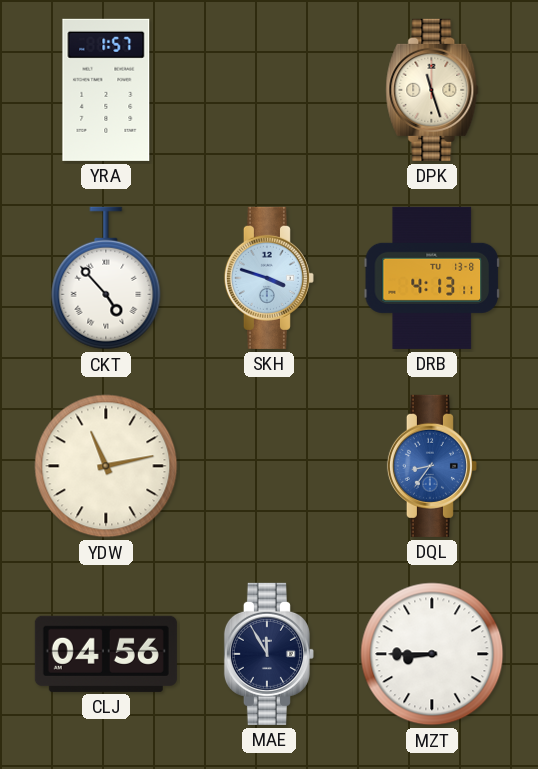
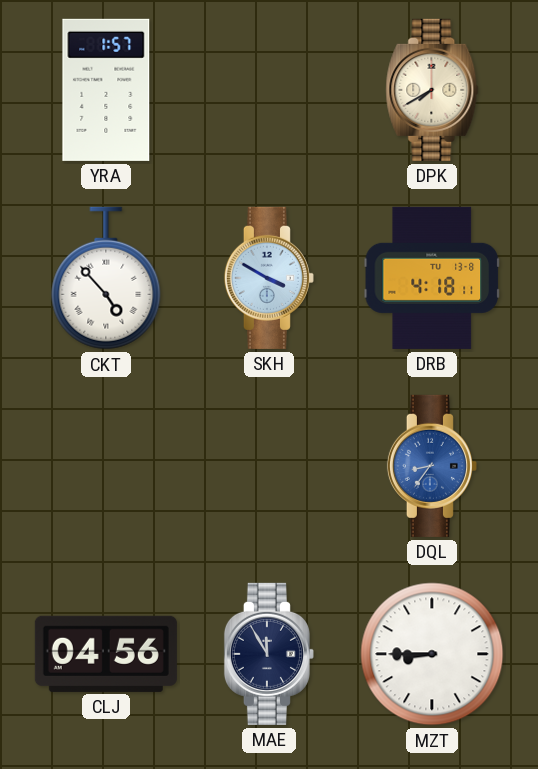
DPK: 11:27 -> 7:40 (432, 90)
SKH: 3:48 -> 3:50 (269, 278)
DRB: 4:13 -> 4:18 (431, 278)
YDW: 11:13 -> none (106, 466)
